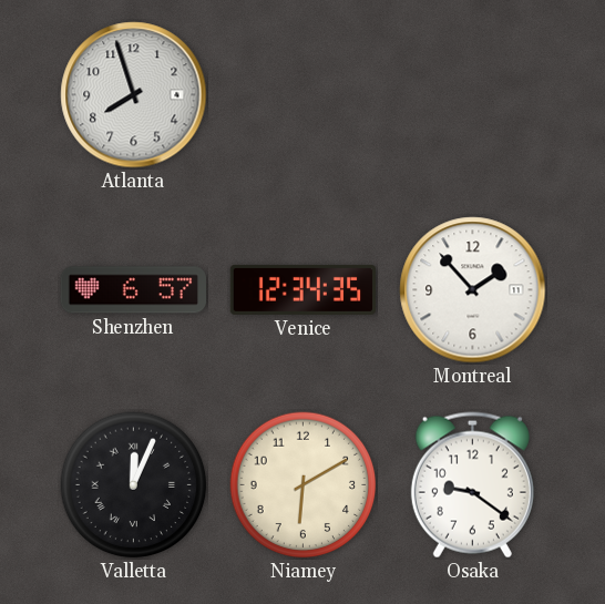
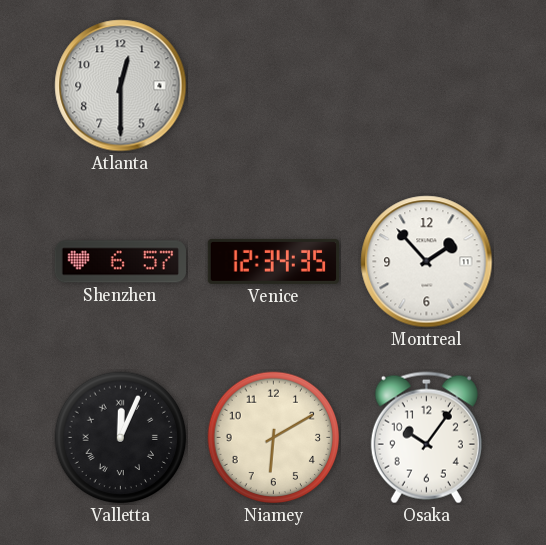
Atlanta: 7:57 -> 12:30 (121, 86)
Osaka: 9:21 -> 10:06 (426, 438)
